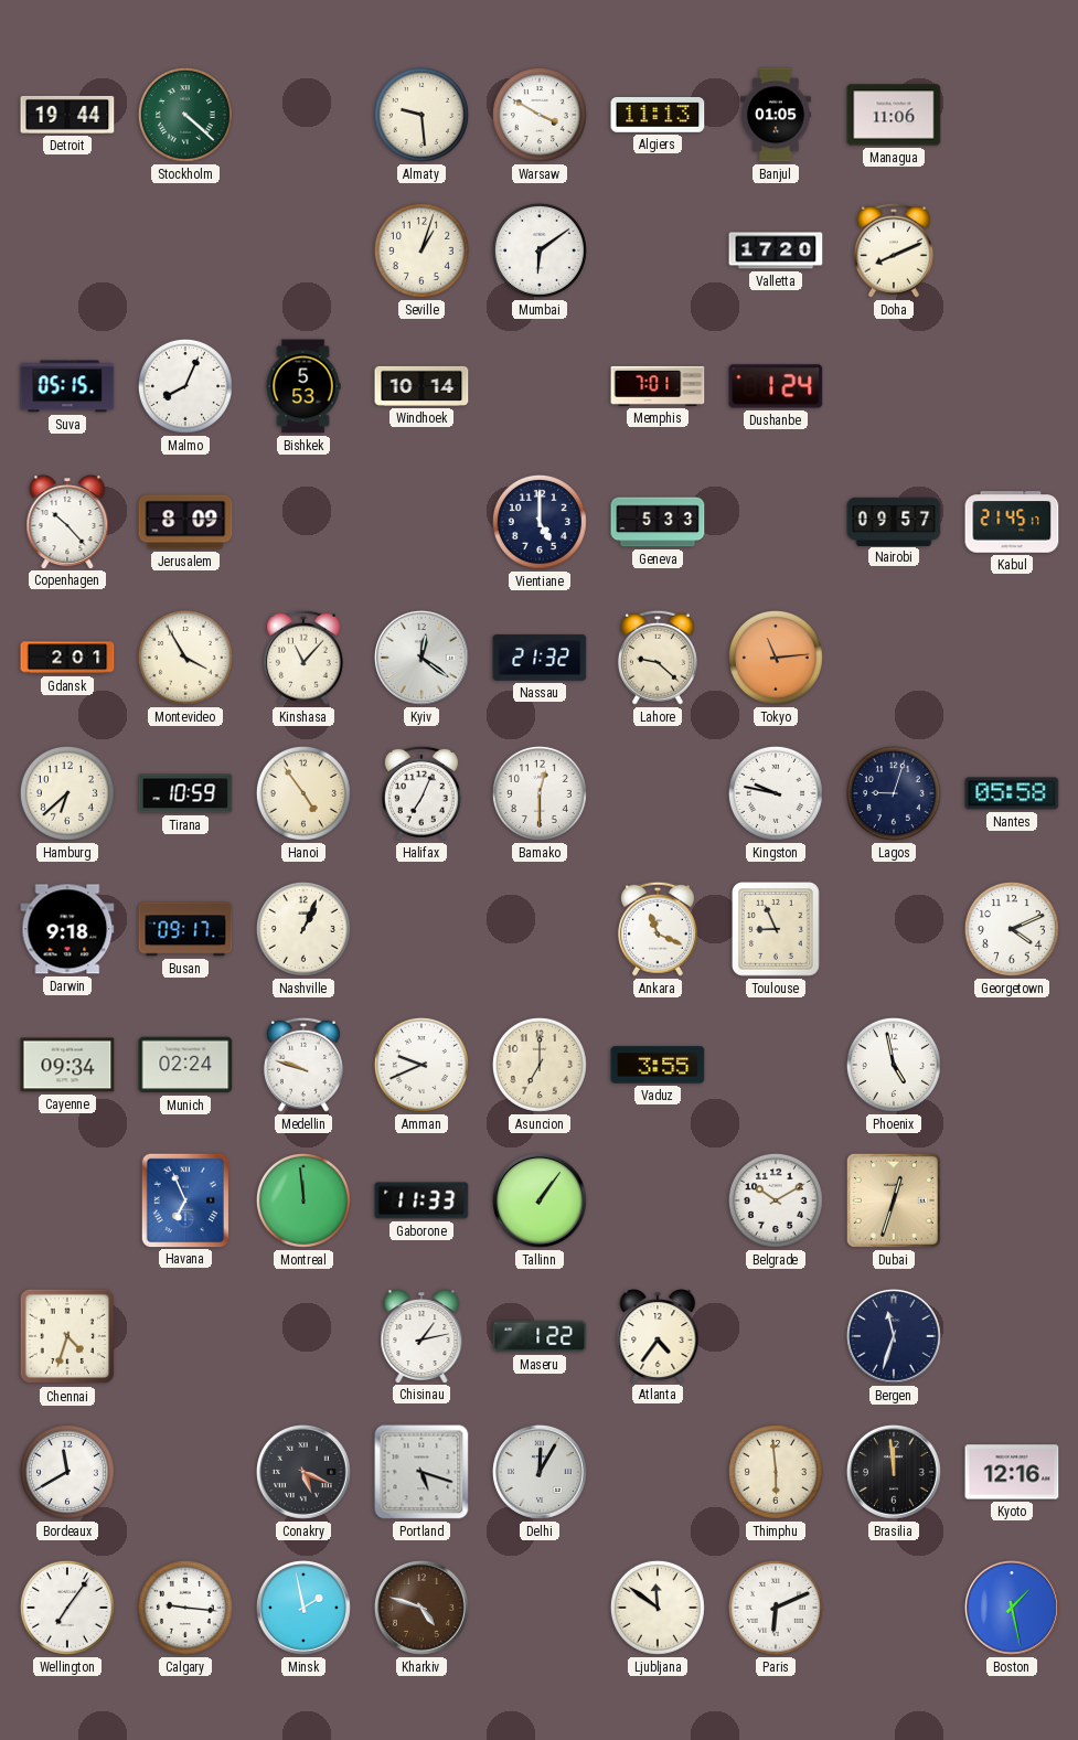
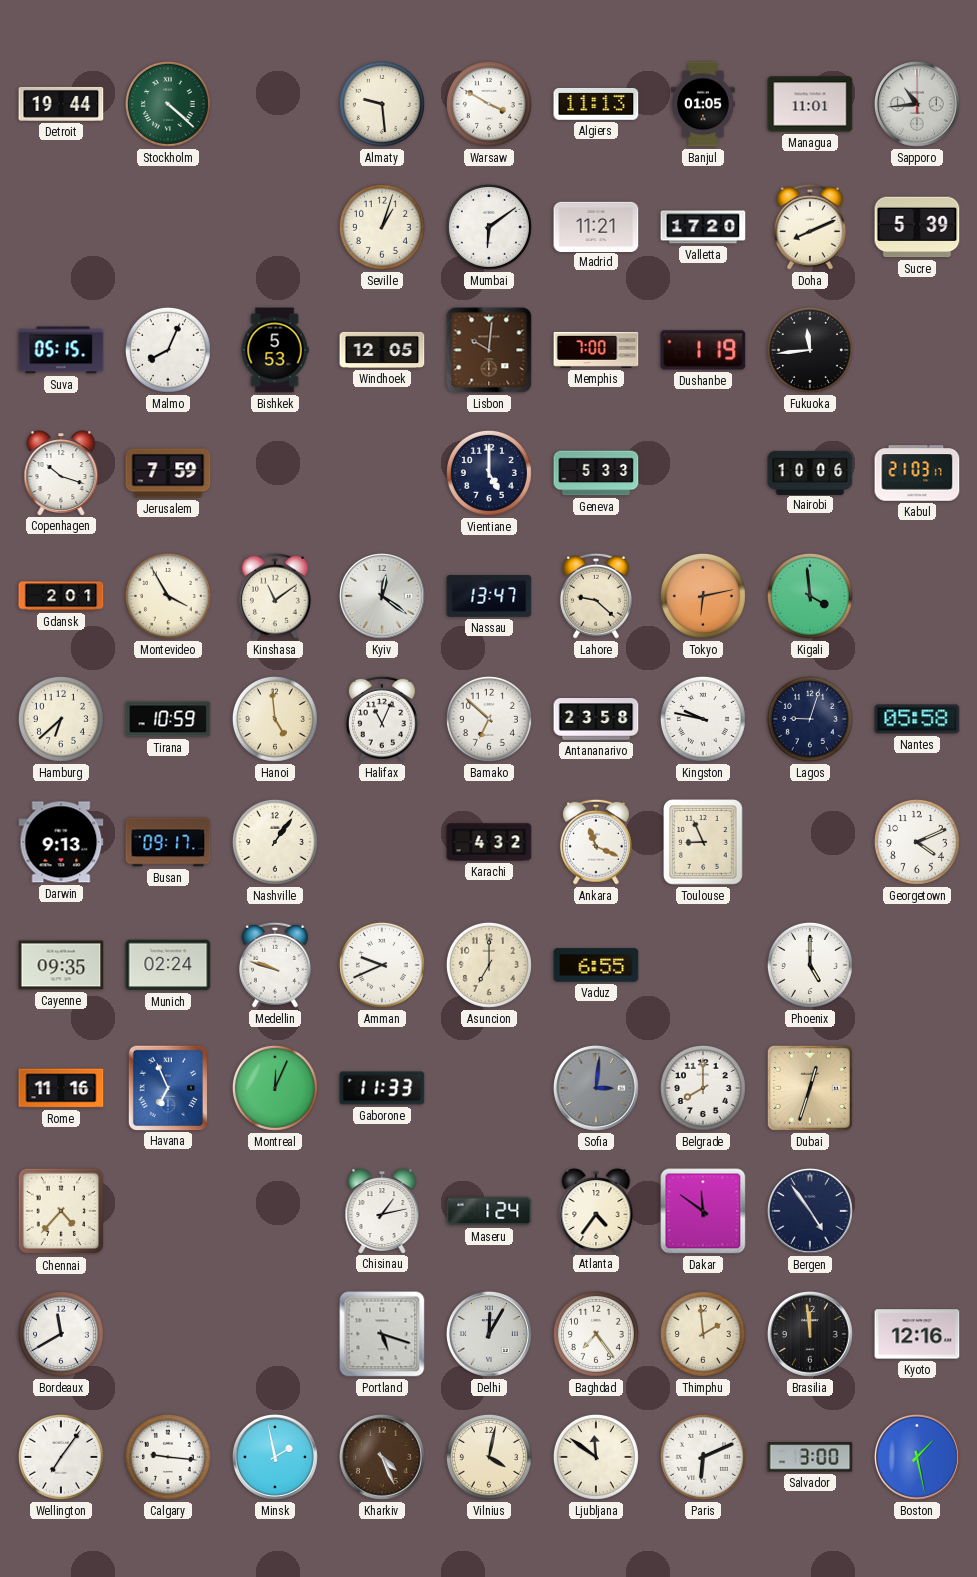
Managua: 11:06 -> 11:01 (810, 104)
Sapporo: none -> 10:44 (917, 104)
Madrid: none -> 11:21 (596, 226)
Sucre: none -> 5:39 (917, 227)
Windhoek: 10:14 -> 12:05 (382, 350)
Lisbon: none -> 10:01 (489, 350)
Memphis: 7:01 -> 7:00 (596, 350)
Dushanbe: 1:24 -> 1:19 (703, 350)
Fukuoka: none -> 11:44 (810, 350)
Copenhagen: 10:23 -> 10:18 (61, 473)
Jerusalem: 8:09 -> 7:59 (168, 473)
Nairobi: 09:57 -> 10:06 (810, 472)
Kabul: 21:45 -> 21:03 (917, 473)
Kinshasa: 11:07 -> 11:09 (275, 596)
Nassau: 21:32 -> 13:47 (489, 597)
Tokyo: 11:14 -> 6:13 (703, 596)
Kigali: none -> 3:59 (810, 596)
Hanoi: 4:54 -> 4:59 (275, 719)
Halifax: 7:04 -> 11:04 (382, 719)
Bamako: 12:30 -> 6:52 (489, 719)
Antananarivo: none -> 23:58 (596, 720)
Darwin: 9:18 -> 9:13 (61, 842)
Nashville: 1:04 -> 1:06 (275, 842)
Karachi: none -> 4:32 (489, 842)
Cayenne: 09:34 -> 09:35 (61, 965)
Vaduz: 3:55 -> 6:55 (596, 965)
Phoenix: 4:58 -> 5:00 (810, 965)
Rome: none -> 11:16 (61, 1088)
Montreal: 11:59 -> 12:04 (275, 1088)
Tallinn: 1:06 -> none (540, 1200)
Sofia: none -> 3:01 (596, 1088)
Belgrade: 10:10 -> 8:00 (703, 1088)
Chennai: 4:33 -> 4:37 (61, 1211)
Maseru: 1:22 -> 1:24 (489, 1211)
Dakar: none -> 11:51 (703, 1211)
Bergen: 11:33 -> 4:54 (810, 1211)
Conakry: 5:19 -> none (303, 1472)
Baghdad: none -> 7:24 (596, 1334)
Thimphu: 5:59 -> 1:59 (703, 1334)
Kharkiv: 4:48 -> 4:26 (382, 1457)
Vilnius: none -> 4:02 (489, 1457)
Salvador: none -> 3:00 (810, 1457)
